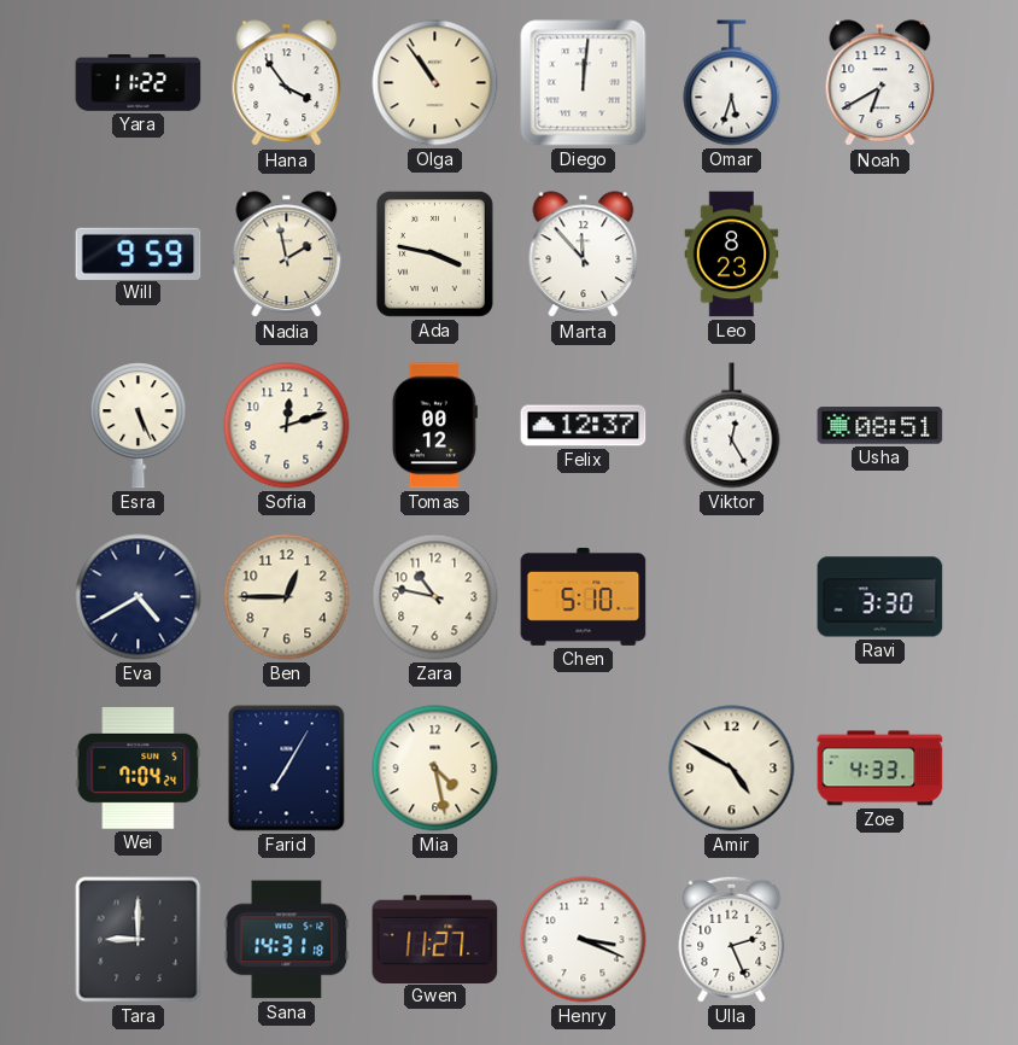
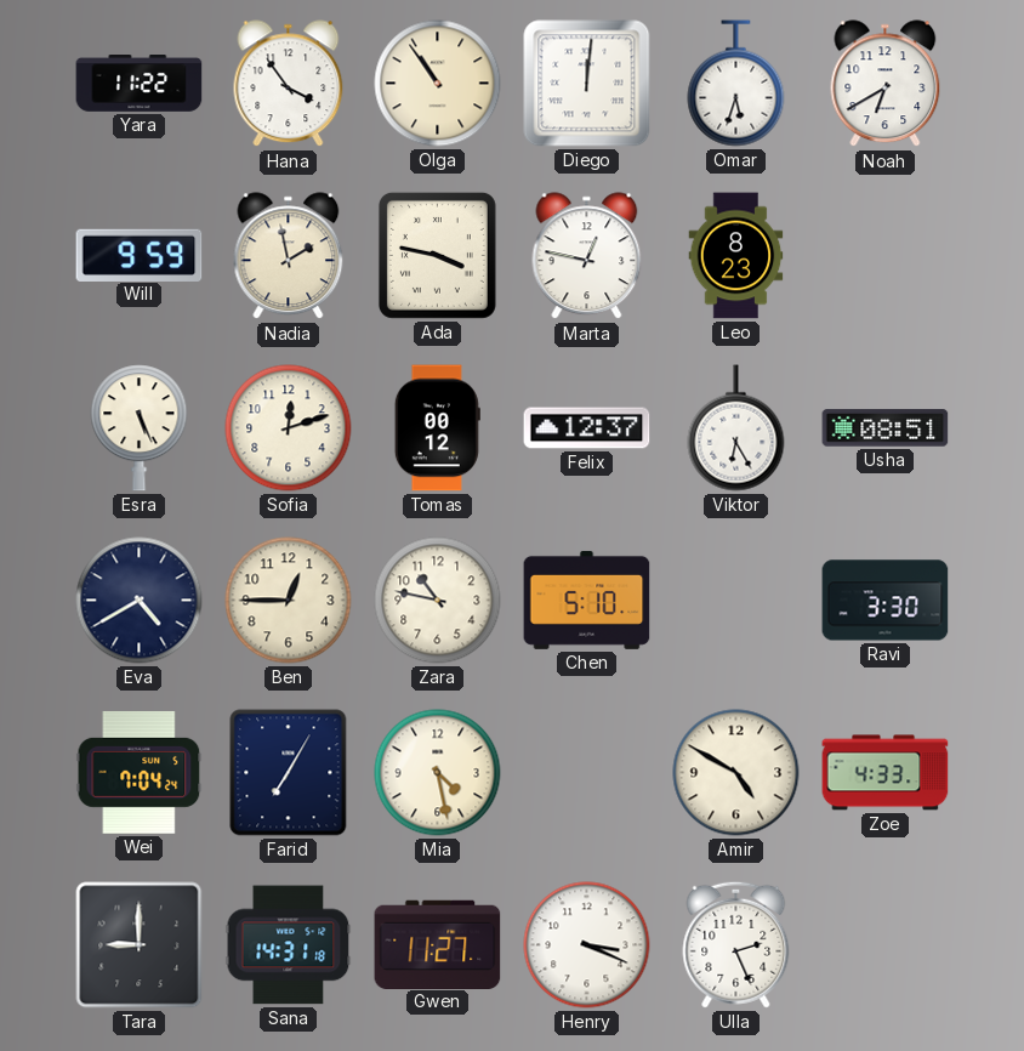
Marta: 11:53 -> 12:47 (587, 256)
Viktor: 12:25 -> 6:25 (736, 428)
